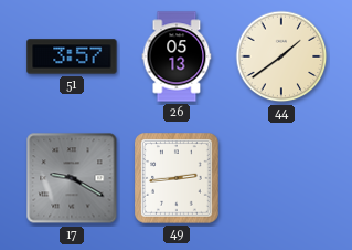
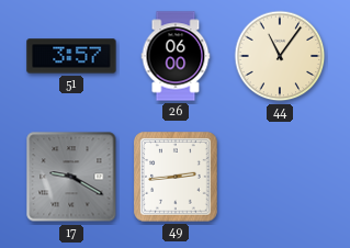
26: 05:13 -> 06:00 (176, 56)
44: 1:39 -> 11:06 (280, 56)
